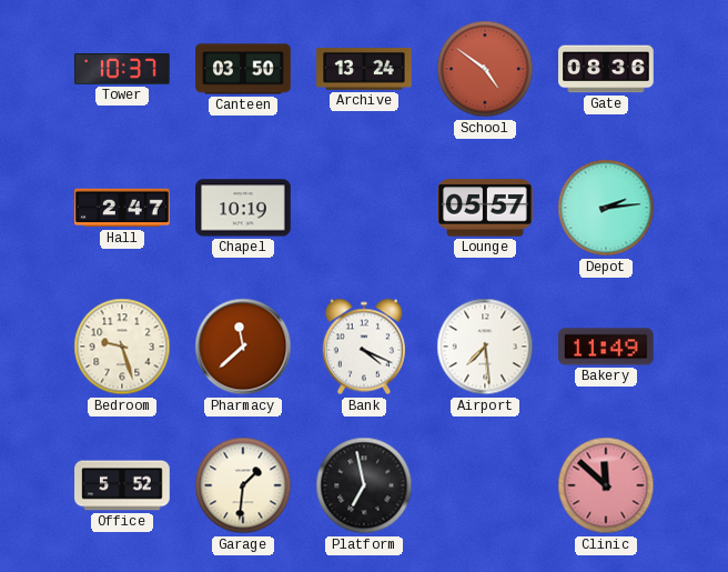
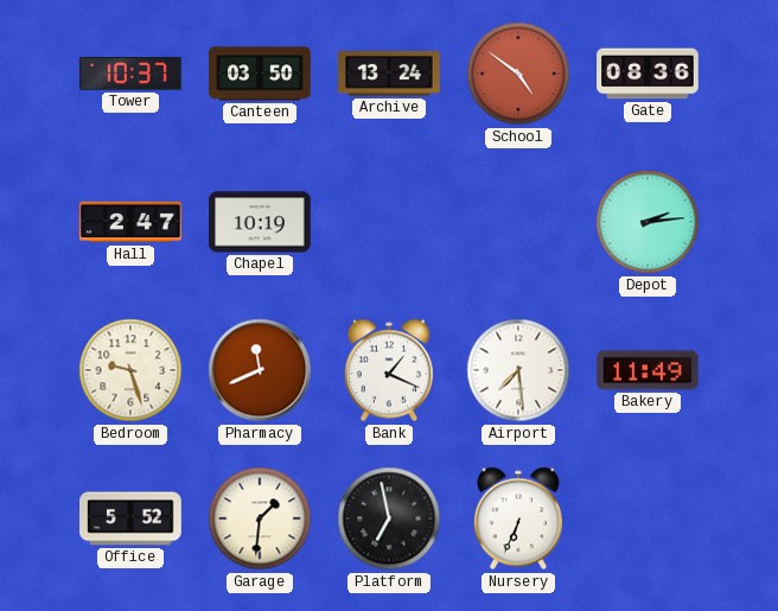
Lounge: 05:57 -> none (485, 208)
Pharmacy: 11:38 -> 11:41 (260, 370)
Bank: 4:19 -> 1:19 (389, 370)
Nursery: none -> 6:34 (518, 518)
Clinic: 11:52 -> none (606, 485)
